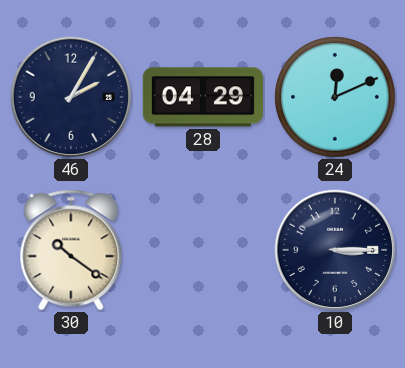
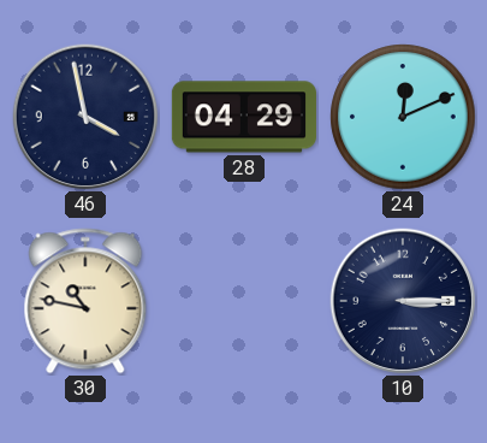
46: 2:05 -> 3:58 (85, 117)
30: 10:21 -> 10:47 (85, 301)
